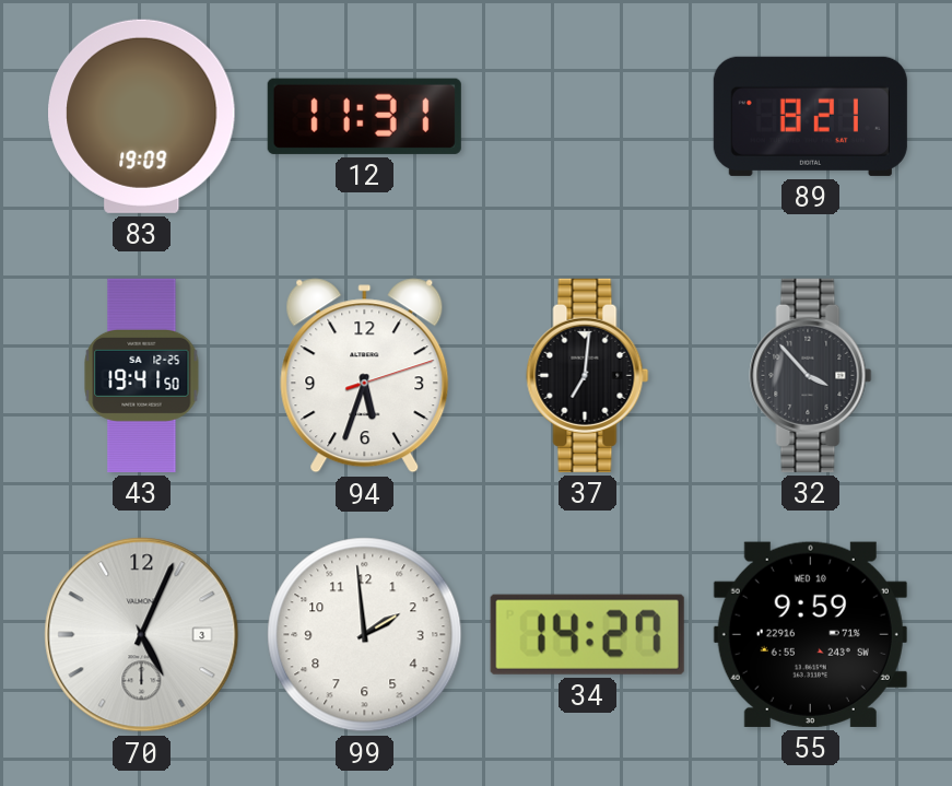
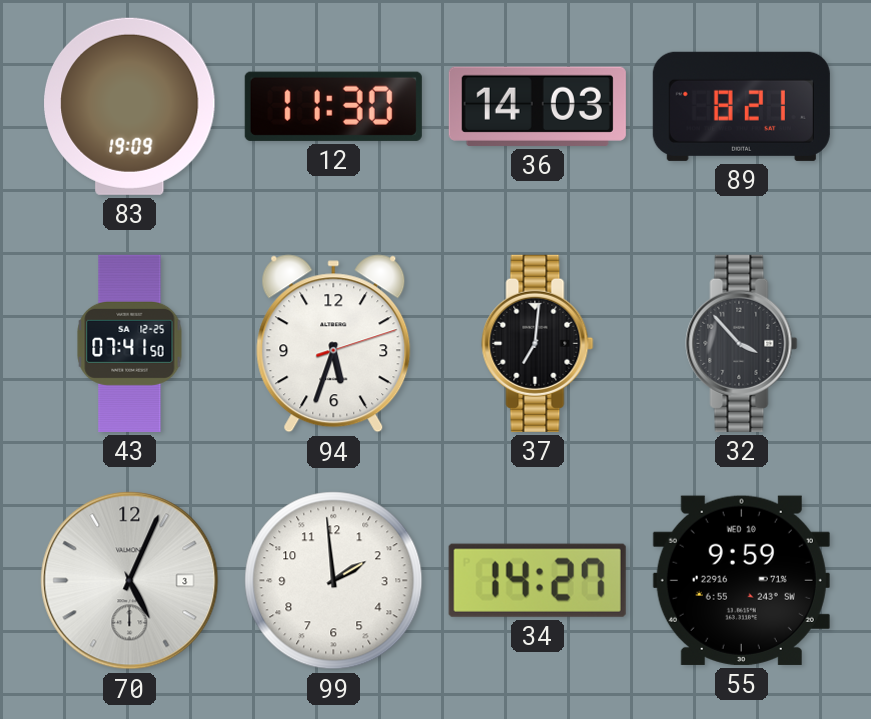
12: 11:31 -> 11:30 (333, 106)
36: none -> 14:03 (537, 106)
43: 19:41 -> 07:41 (130, 343)
